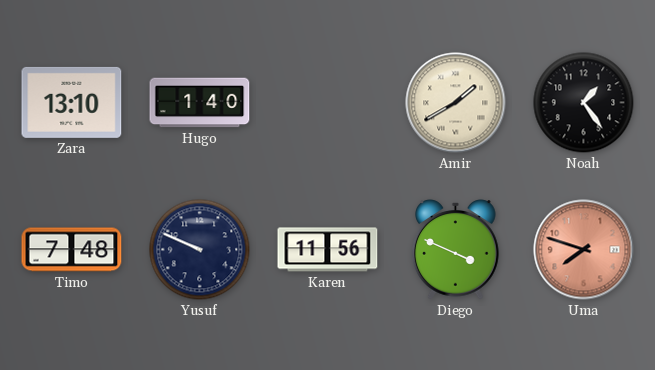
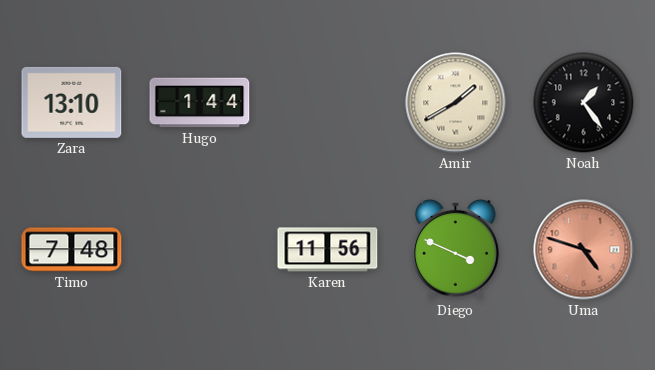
Hugo: 1:40 -> 1:44 (200, 103)
Yusuf: 9:49 -> none (200, 250)
Uma: 7:48 -> 4:48 (584, 250)
